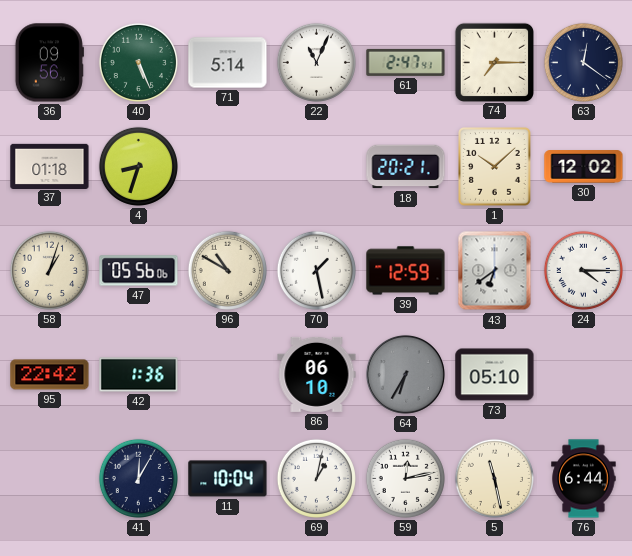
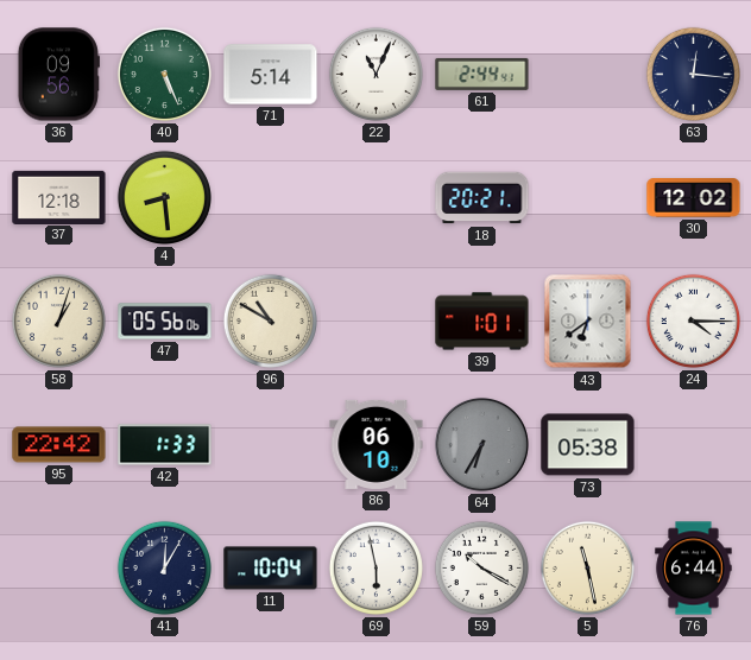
61: 2:47 -> 2:44 (482, 74)
74: 7:15 -> none (494, 62)
63: 12:21 -> 12:16 (693, 74)
37: 01:18 -> 12:18 (59, 197)
4: 8:33 -> 8:29 (164, 197)
1: 10:08 -> none (495, 167)
70: 1:28 -> none (316, 270)
39: 12:59 -> 1:01 (482, 322)
42: 1:36 -> 1:33 (165, 445)
73: 05:10 -> 05:38 (588, 445)
69: 1:02 -> 5:58 (375, 567)
59: 12:13 -> 10:20 (481, 567)
